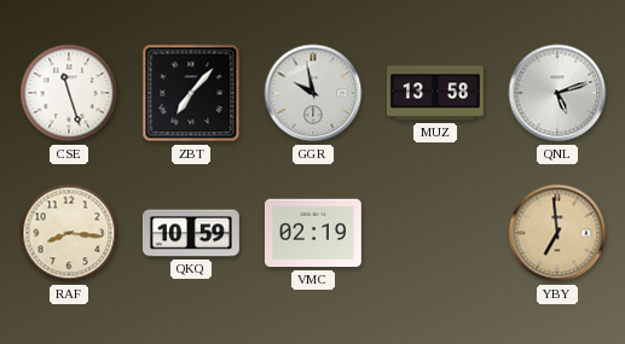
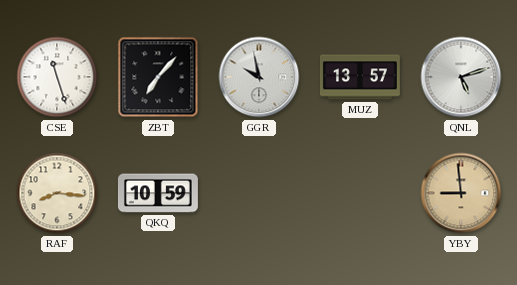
MUZ: 13:58 -> 13:57 (360, 77)
VMC: 02:19 -> none (313, 233)
YBY: 6:59 -> 8:59 (461, 193)
